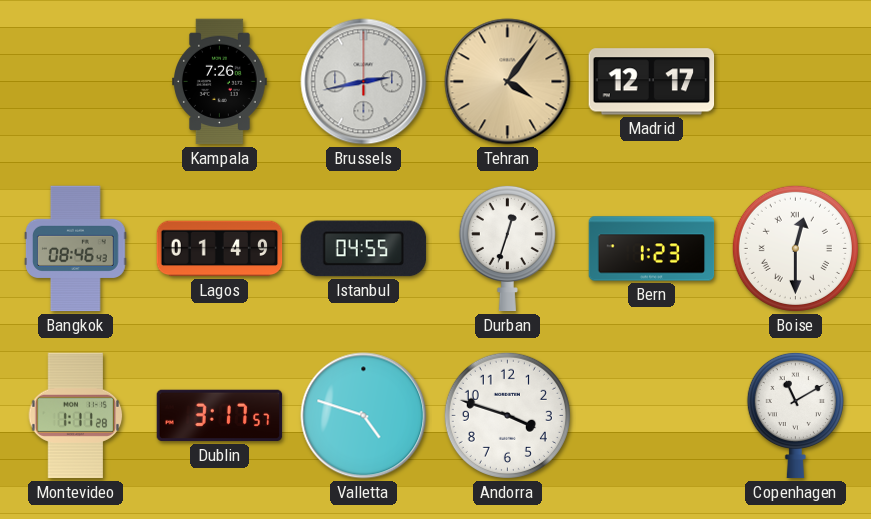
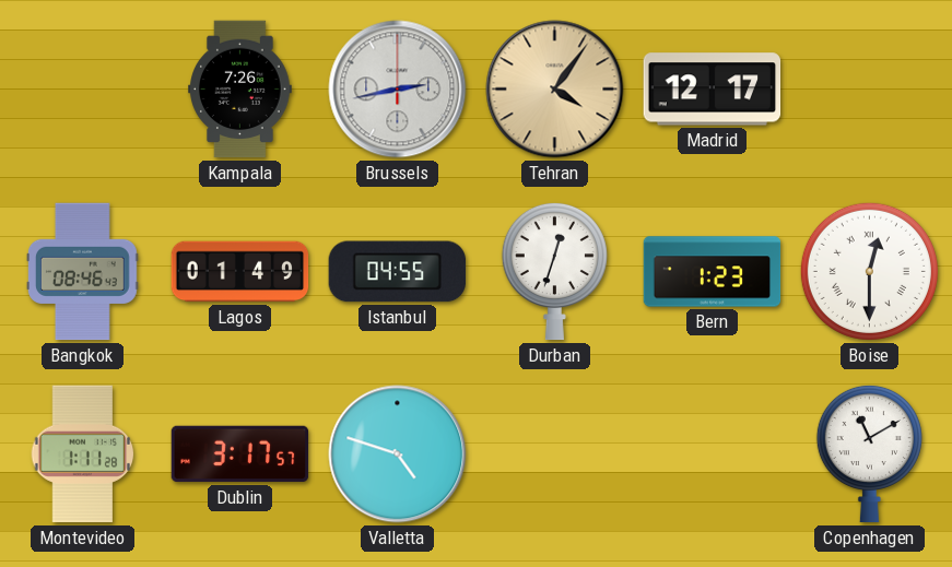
Andorra: 3:48 -> none (507, 415)
